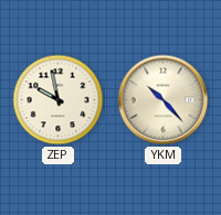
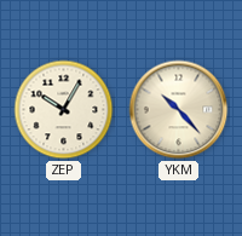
ZEP: 9:58 -> 10:05 (64, 110)
